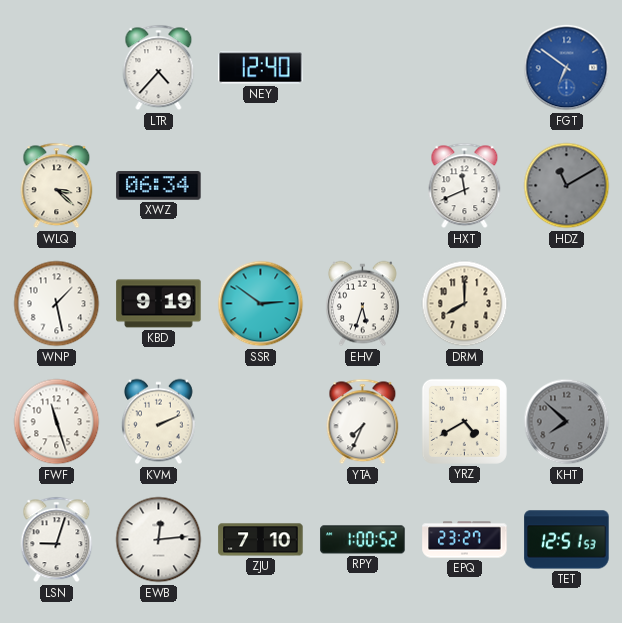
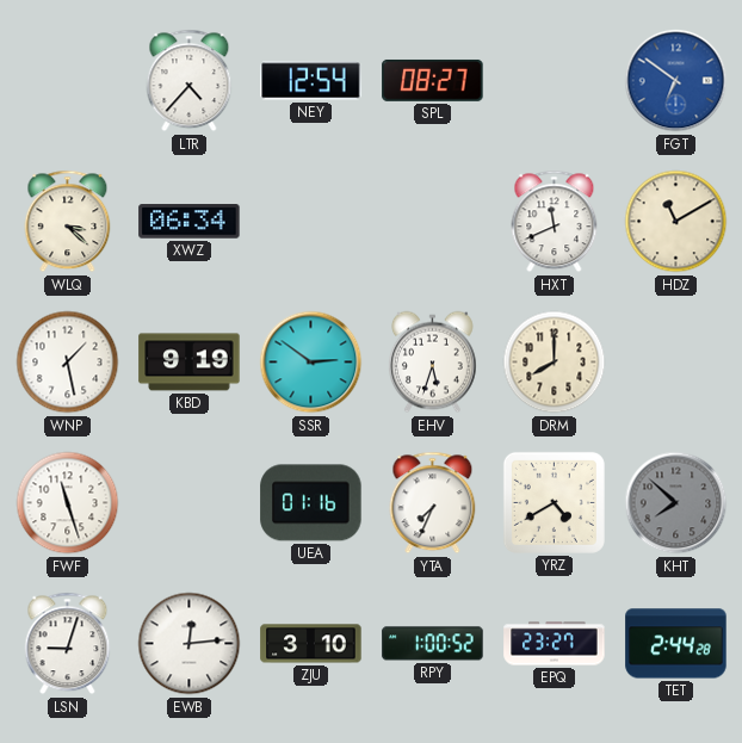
NEY: 12:40 -> 12:54 (311, 81)
SPL: none -> 08:27 (433, 80)
HDZ dial: grey -> cream (676, 222)
KVM: 2:11 -> none (158, 422)
UEA: none -> 01:16 (311, 503)
ZJU: 7:10 -> 3:10 (311, 644)
TET: 12:51 -> 2:44 (676, 644)
